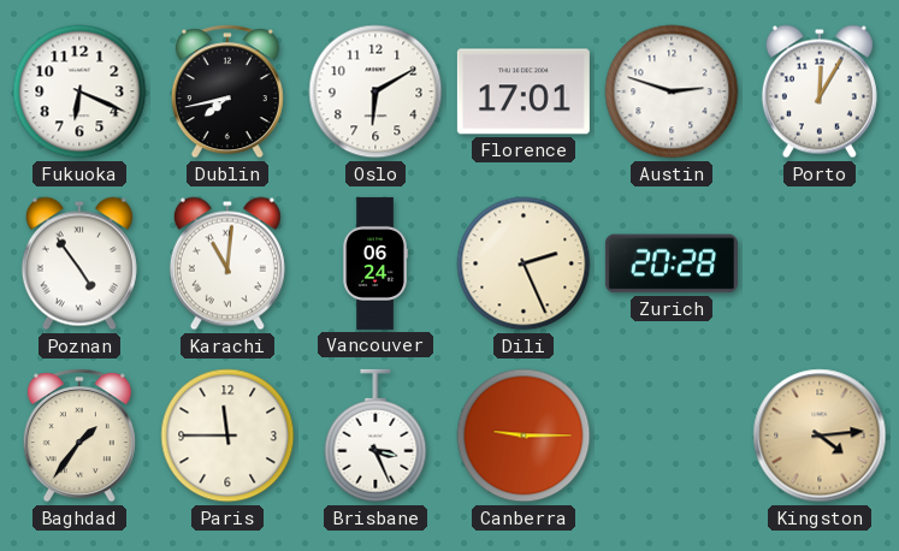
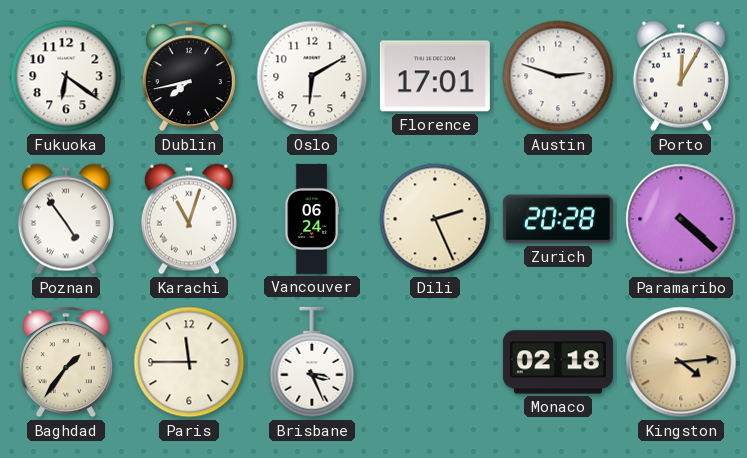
Fukuoka: 6:19 -> 6:21 (66, 76)
Karachi: 11:01 -> 11:03 (189, 219)
Paramaribo: none -> 4:22 (681, 219)
Canberra: 9:15 -> none (524, 436)
Monaco: none -> 02:18 (558, 362)
